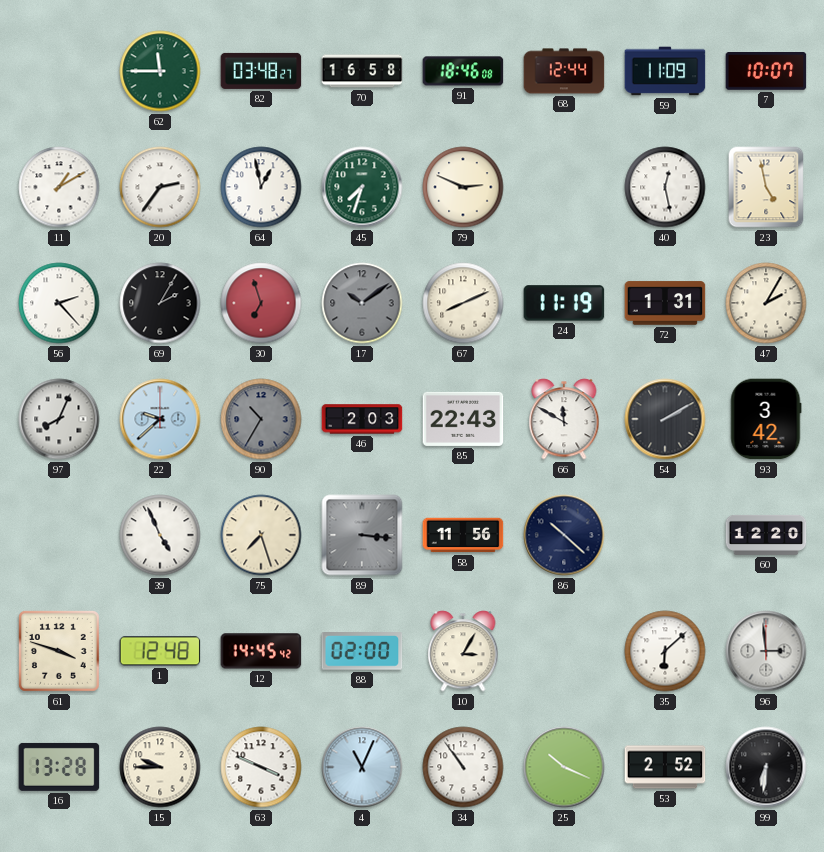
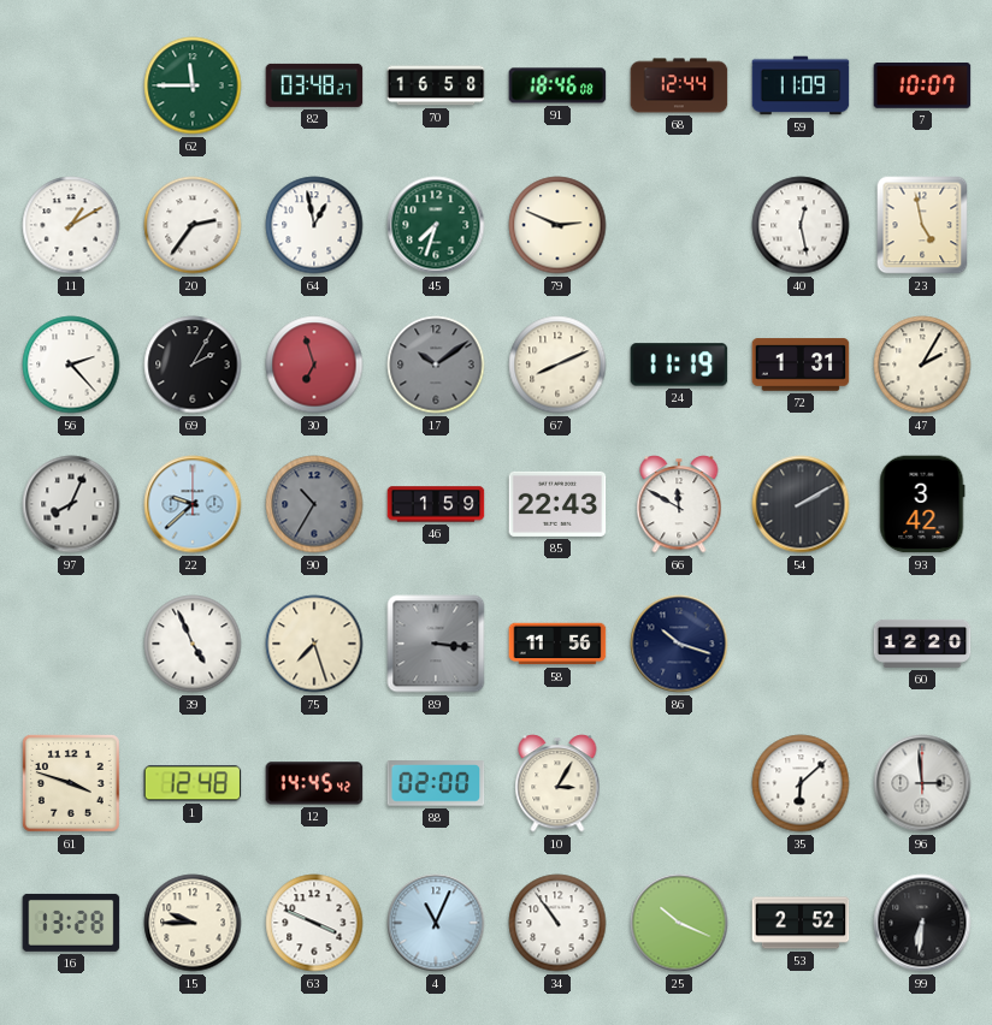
46: 2:03 -> 1:59 (436, 504)
86: 10:22 -> 10:18 (679, 644)
